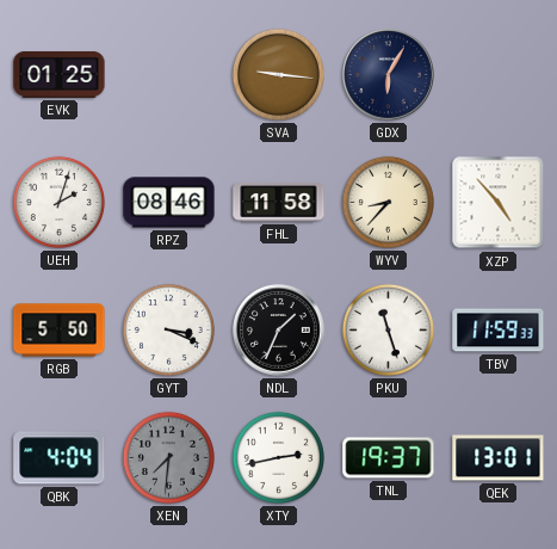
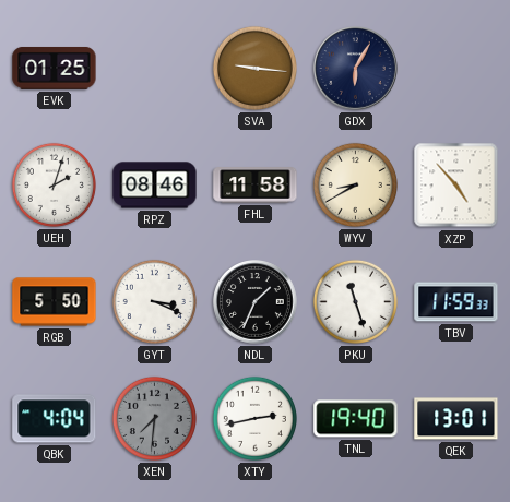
WYV: 8:37 -> 8:40 (355, 184)
TNL: 19:37 -> 19:40 (356, 419)
